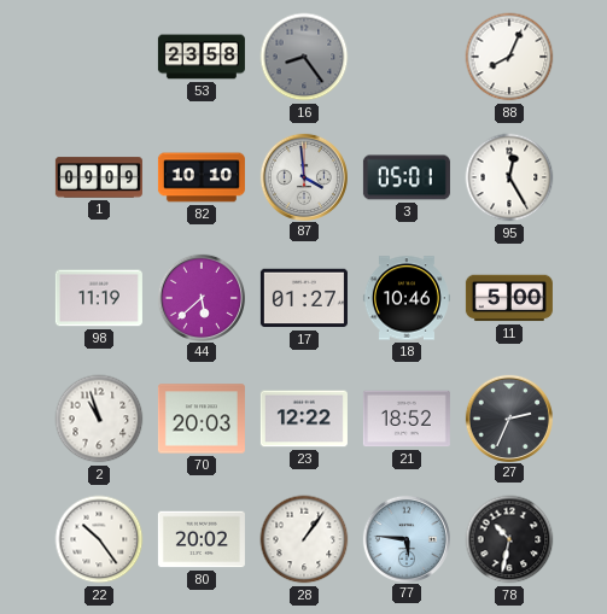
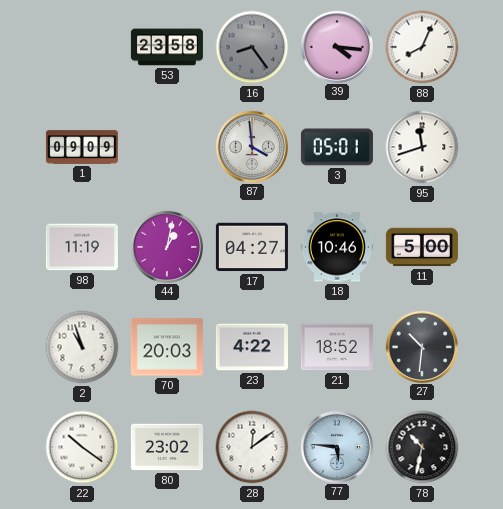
39: none -> 4:16 (336, 46)
82: 10:10 -> none (202, 177)
95: 12:25 -> 11:42 (422, 147)
44: 5:38 -> 1:02 (166, 246)
17: 01:27 -> 04:27 (252, 247)
23: 12:22 -> 4:22 (252, 347)
27: 2:34 -> 10:31 (421, 346)
22: 10:24 -> 10:21 (82, 447)
80: 20:02 -> 23:02 (167, 447)
28: 1:06 -> 12:09 (252, 447)
